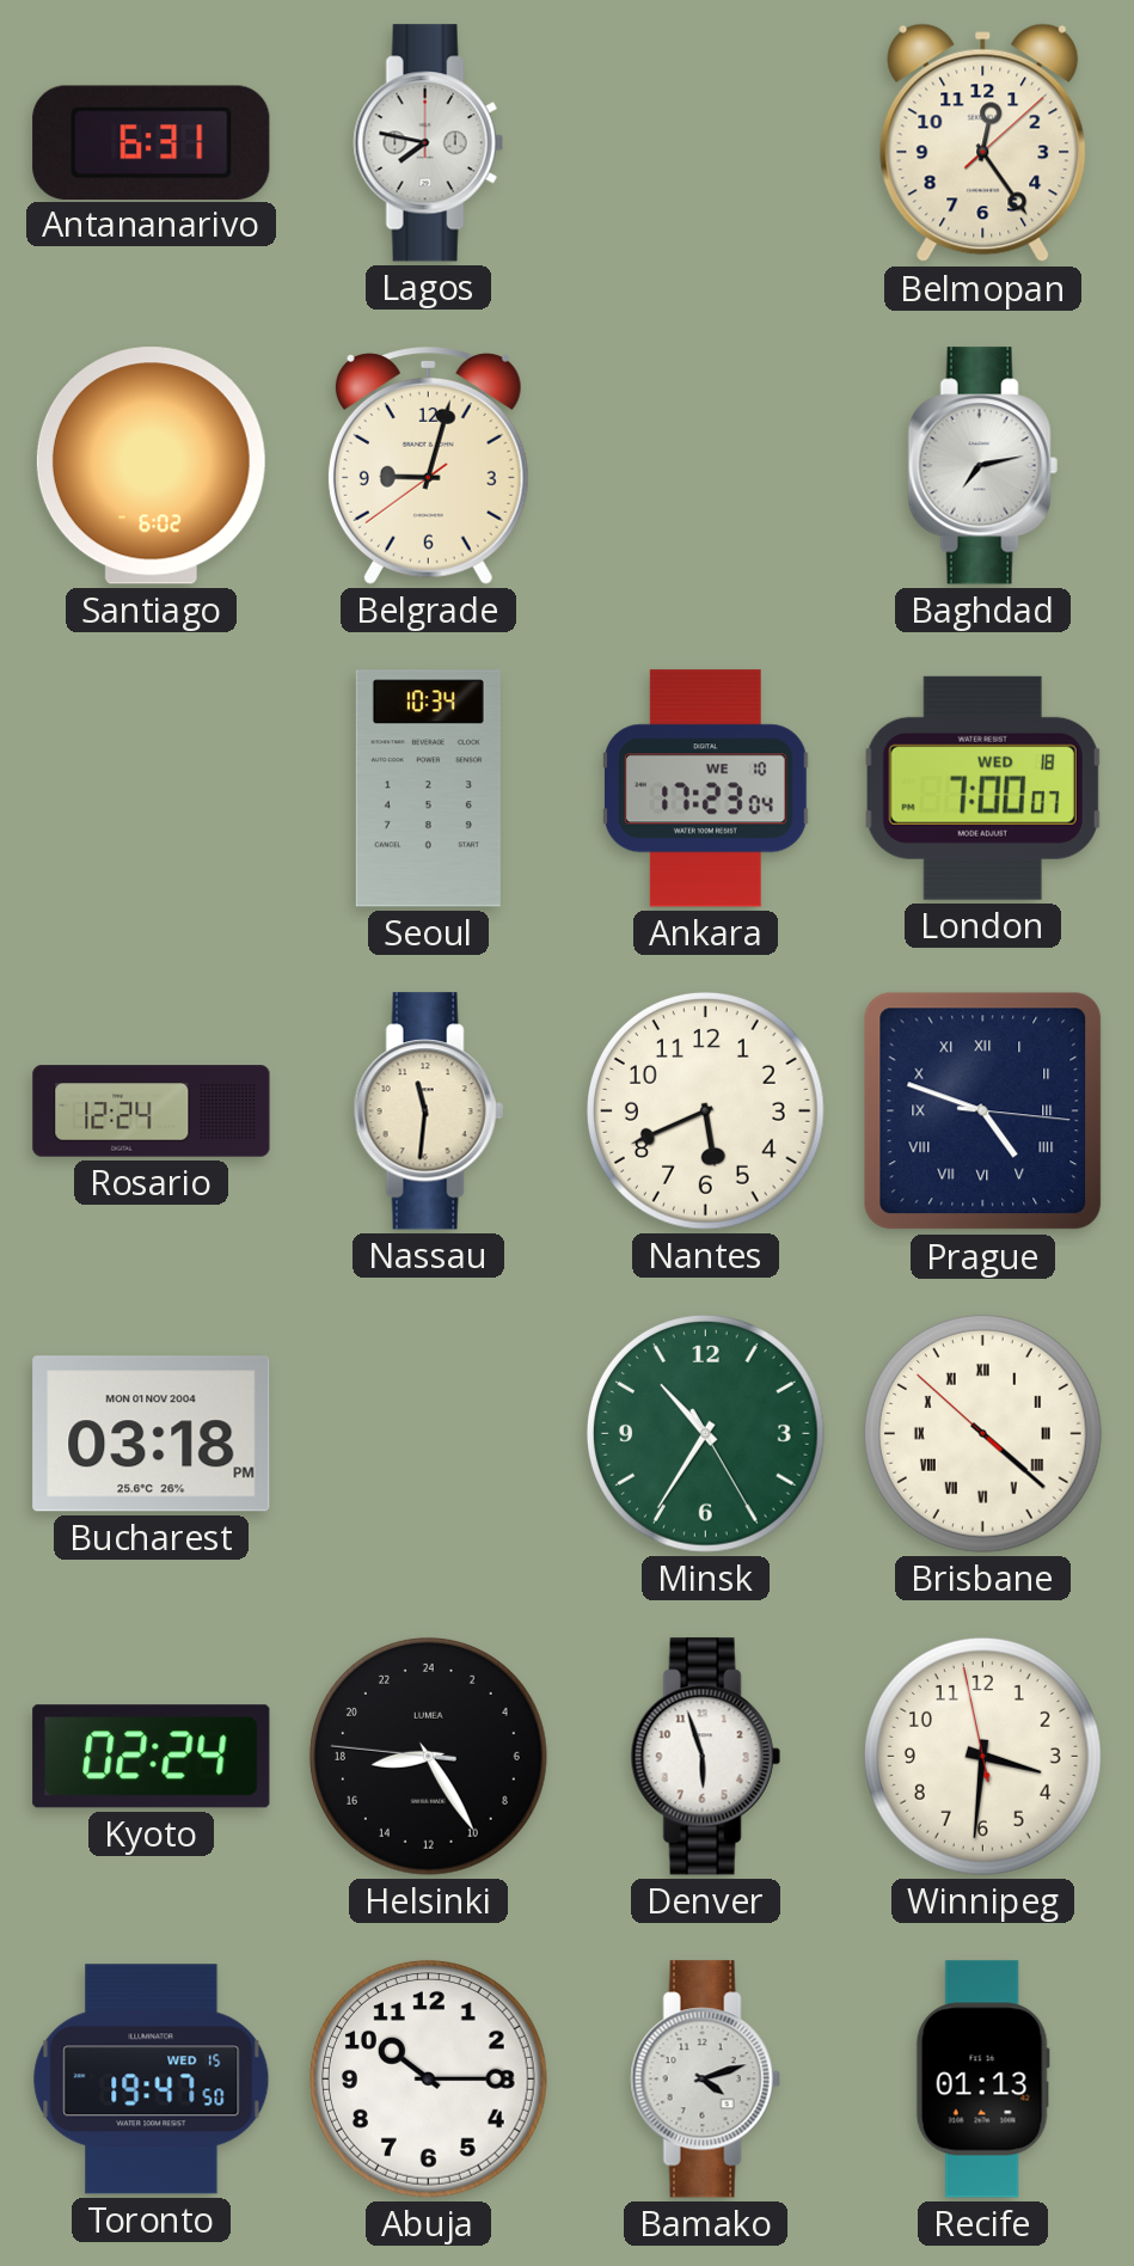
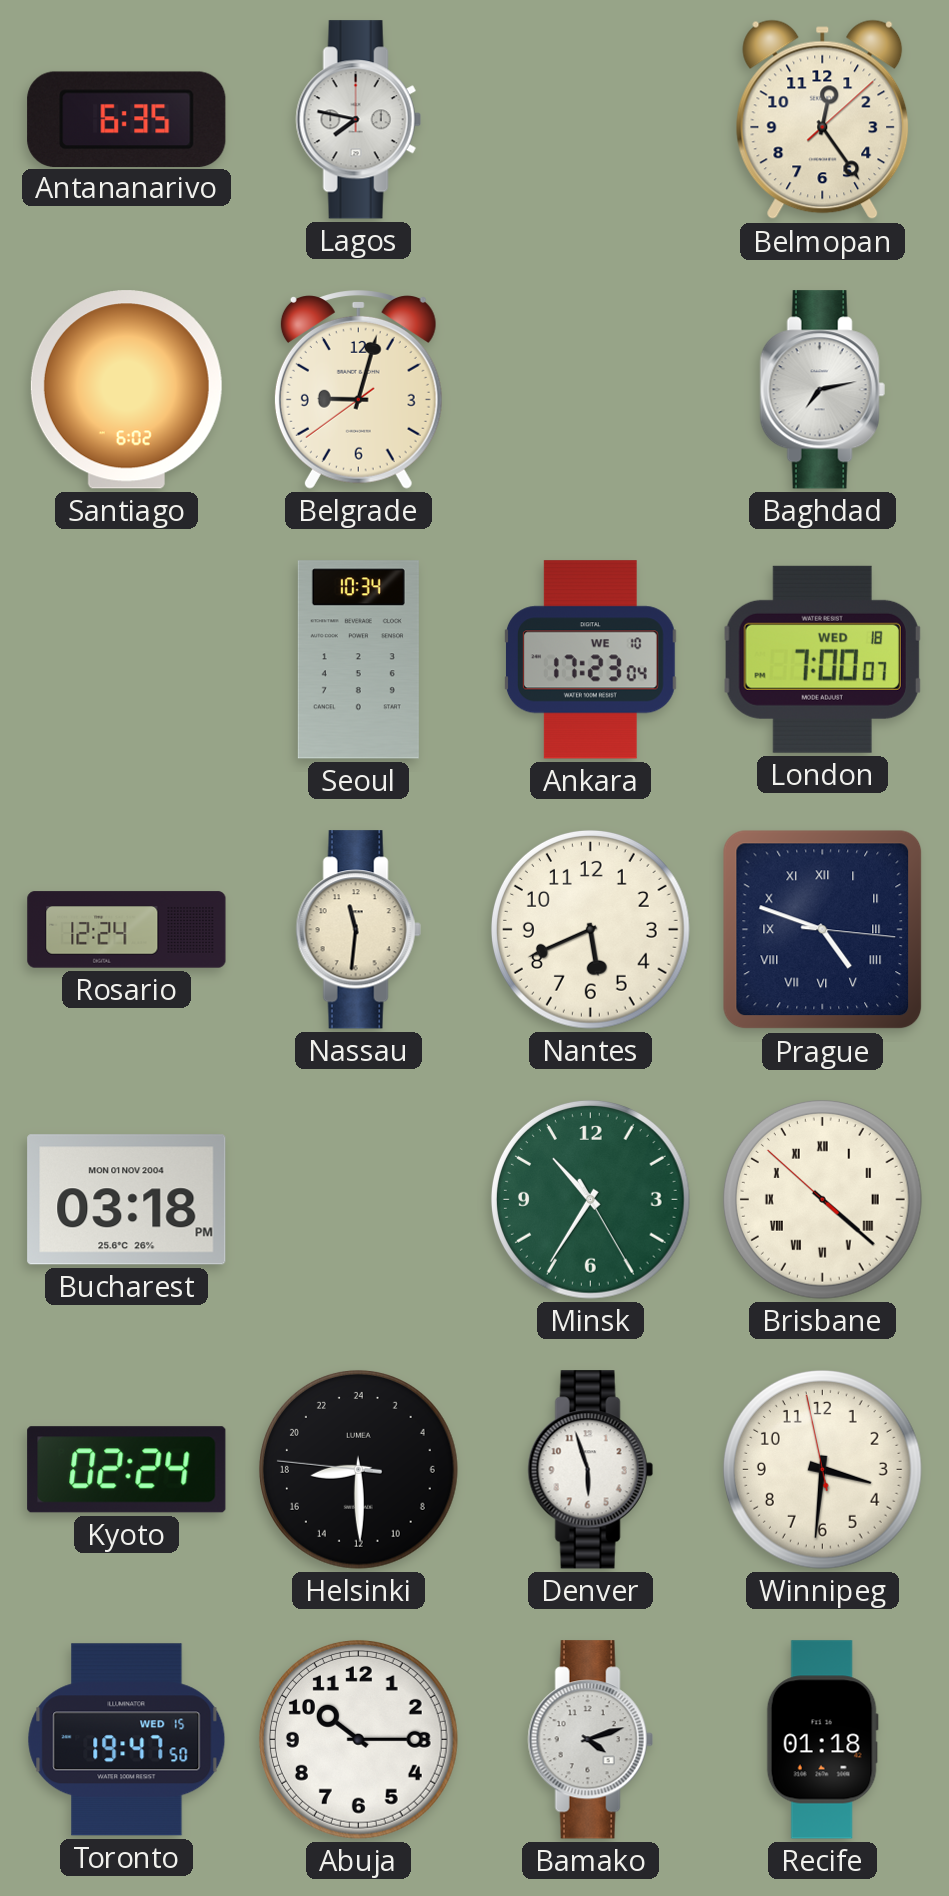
Antananarivo: 6:31 -> 6:35 (127, 119)
Helsinki: 17:24 -> 17:29 (358, 1469)
Recife: 01:13 -> 01:18 (822, 1740)
